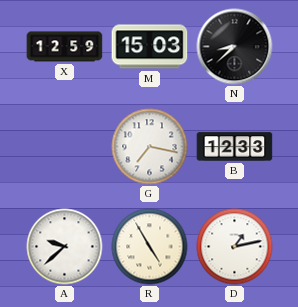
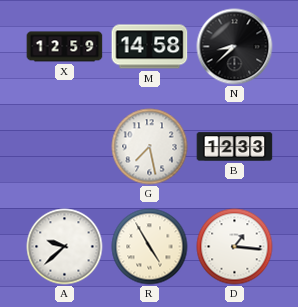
M: 15:03 -> 14:58 (150, 47)
G: 7:17 -> 7:28 (150, 147)
D: 1:13 -> 1:16 (235, 247)
